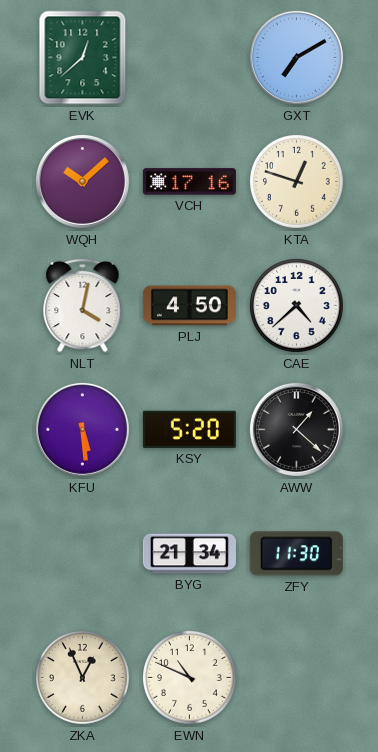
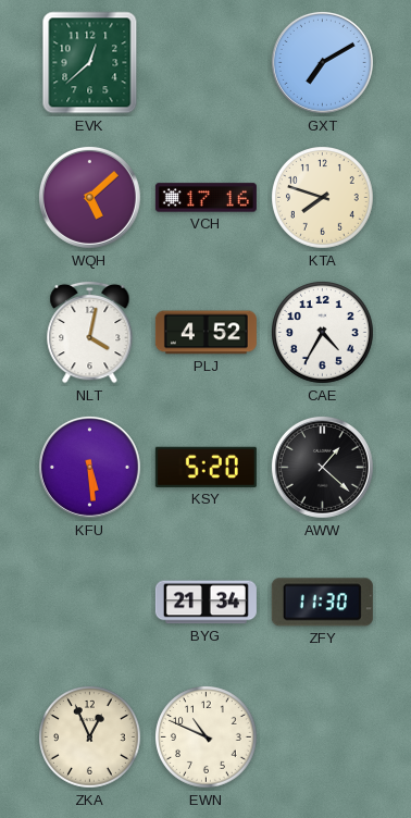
WQH: 10:08 -> 5:08 (89, 197)
KTA: 12:48 -> 7:48 (323, 198)
PLJ: 4:50 -> 4:52 (205, 333)
CAE: 4:38 -> 4:35 (323, 333)
